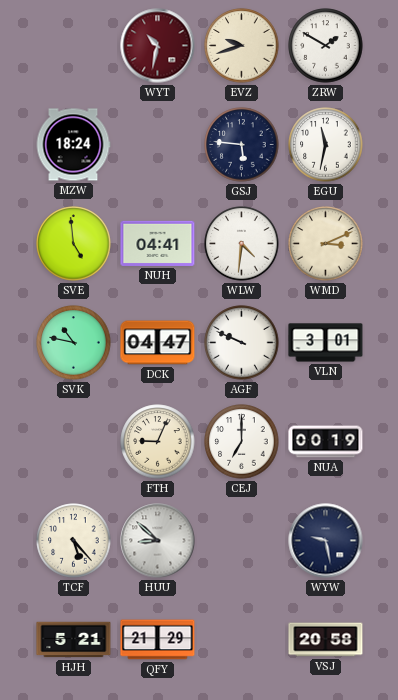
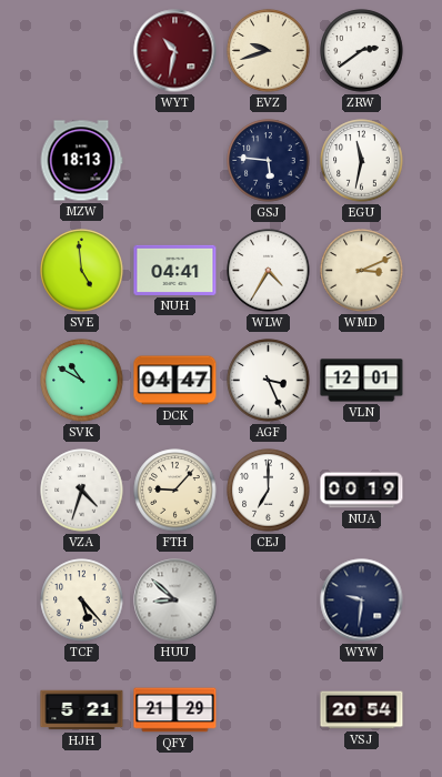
ZRW: 1:50 -> 2:39 (362, 51)
MZW: 18:24 -> 18:13 (81, 161)
WLW: 4:31 -> 4:35 (269, 271)
SVK: 10:47 -> 10:50 (82, 381)
AGF: 9:49 -> 3:26 (269, 381)
VLN: 3:01 -> 12:01 (362, 381)
VZA: none -> 4:33 (82, 491)
FTH: 9:04 -> 9:07 (175, 491)
WYW: 9:28 -> 9:31 (362, 601)
VSJ: 20:58 -> 20:54 (362, 710)
